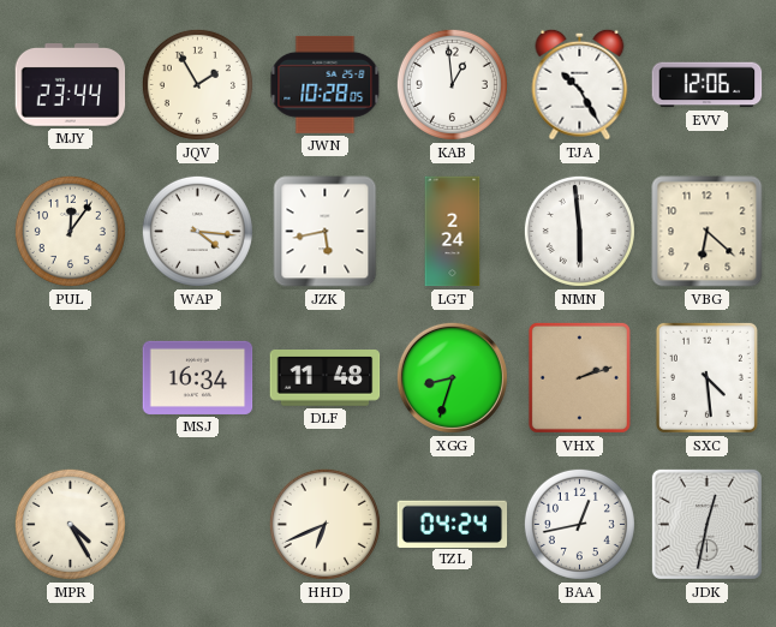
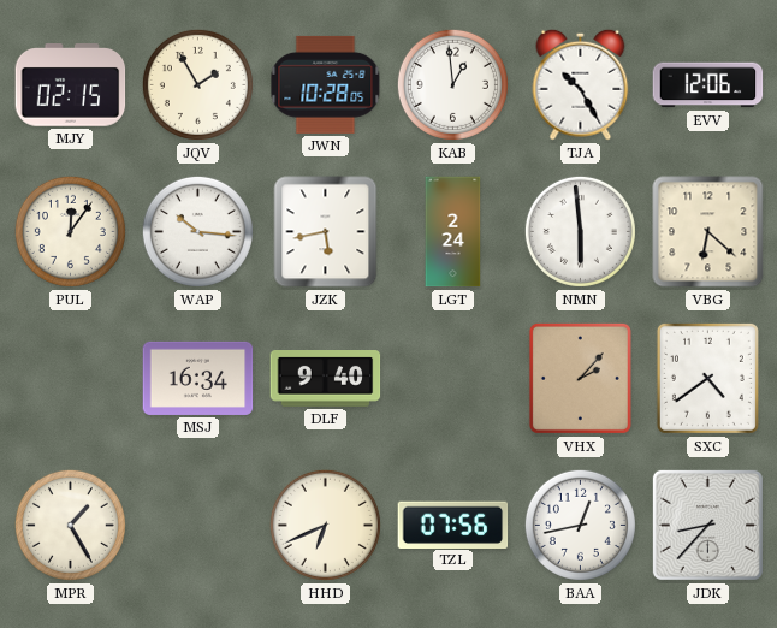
MJY: 23:44 -> 02:15 (71, 85)
WAP: 4:16 -> 10:16 (197, 231)
DLF: 11:48 -> 9:40 (326, 379)
XGG: 8:33 -> none (452, 377)
VHX: 2:12 -> 2:07 (580, 378)
SXC: 4:29 -> 4:39 (707, 378)
MPR: 4:25 -> 1:25 (70, 525)
TZL: 04:24 -> 07:56 (453, 525)
JDK: 12:32 -> 8:37 (707, 525)
